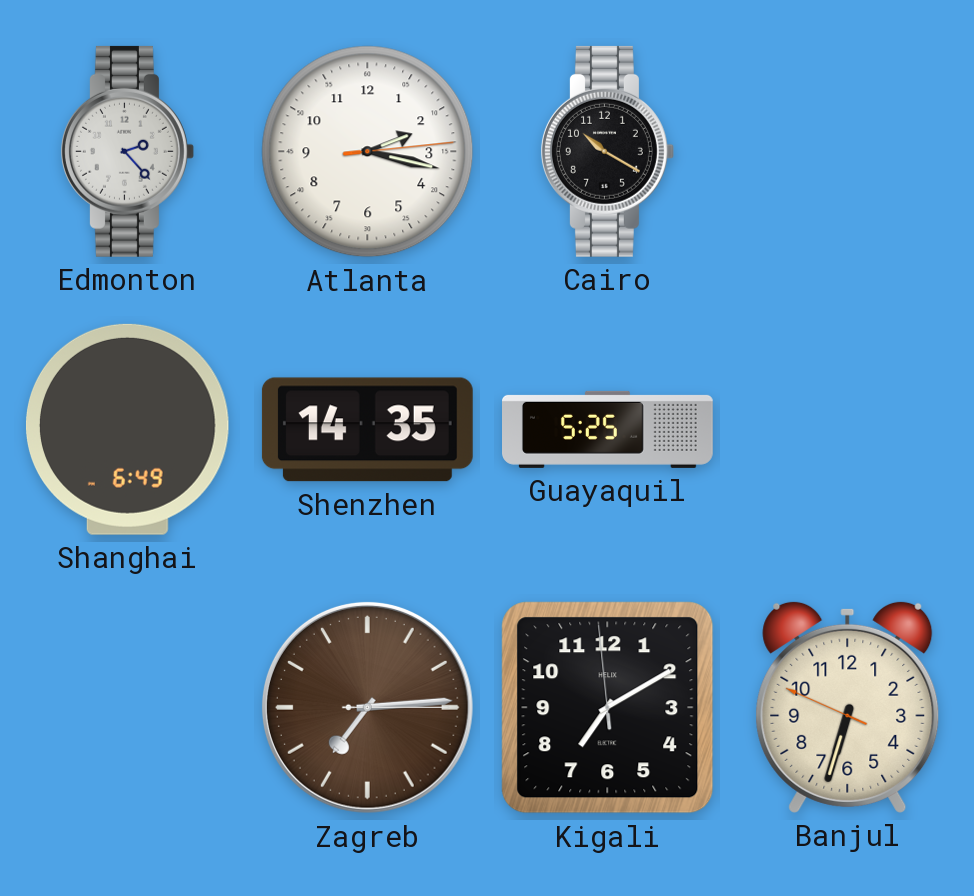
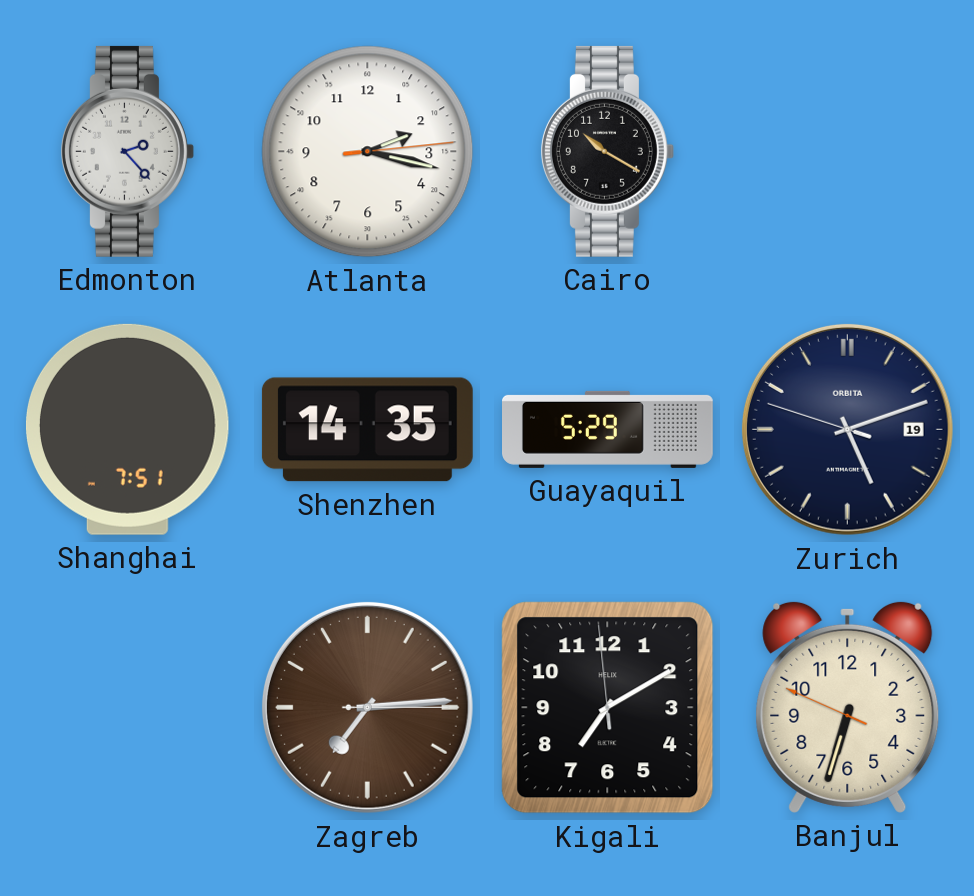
Shanghai: 6:49 -> 7:51 (127, 429)
Guayaquil: 5:25 -> 5:29 (608, 429)
Zurich: none -> 5:11 (847, 429)
